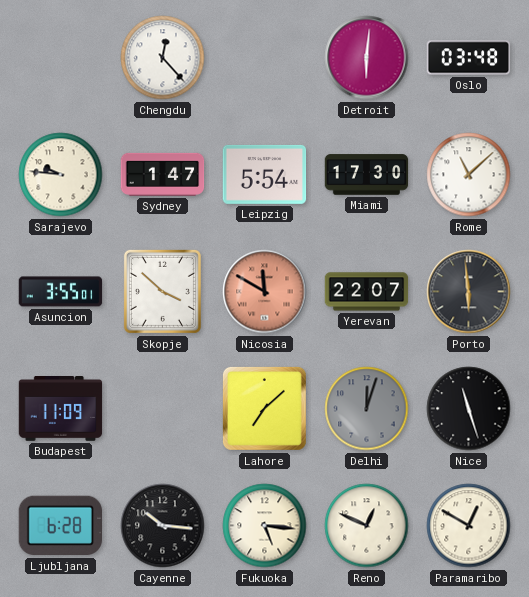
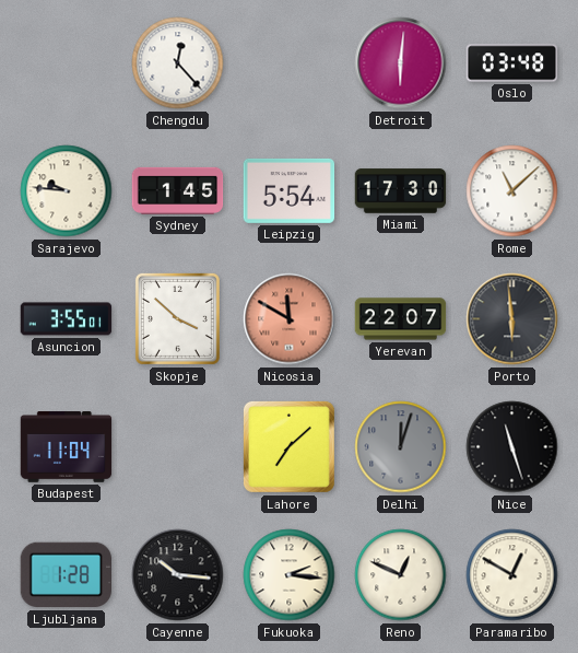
Sydney: 1:47 -> 1:45 (178, 190)
Budapest: 11:09 -> 11:04 (67, 447)
Ljubljana: 6:28 -> 1:28 (66, 575)
Fukuoka: 5:16 -> 2:16 (290, 575)
